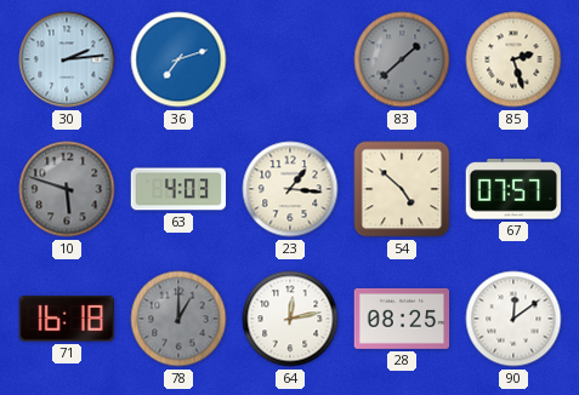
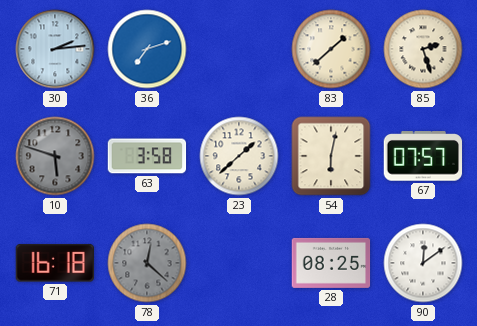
83 dial: grey -> cream (331, 49)
63: 4:03 -> 3:58 (147, 156)
23: 1:16 -> 1:38 (239, 156)
54: 4:52 -> 6:02 (331, 156)
78: 1:00 -> 12:22 (147, 263)
64: 12:13 -> none (290, 319)
